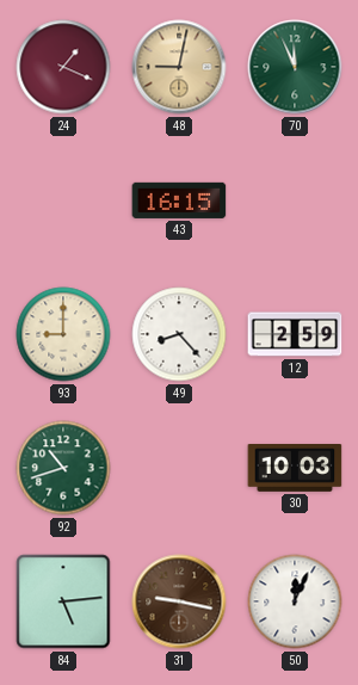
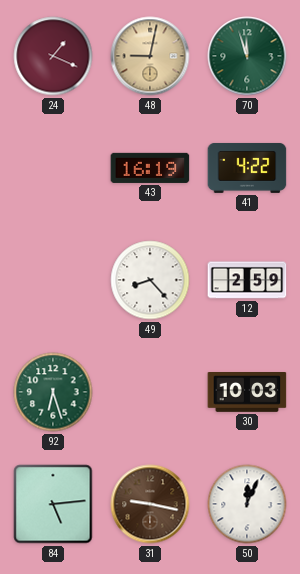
70: 11:56 -> 11:57 (247, 56)
43: 16:15 -> 16:19 (150, 168)
41: none -> 4:22 (247, 168)
93: 9:00 -> none (63, 334)
92: 10:42 -> 6:27 (53, 392)
